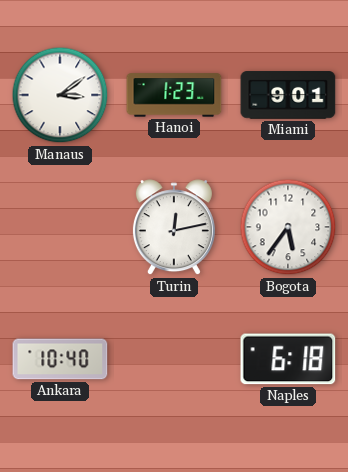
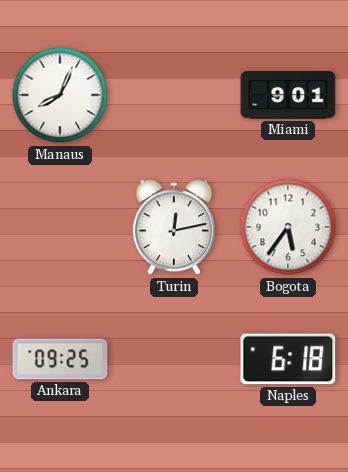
Manaus: 3:09 -> 8:04 (60, 95)
Hanoi: 1:23 -> none (174, 95)
Ankara: 10:40 -> 09:25 (60, 359)
